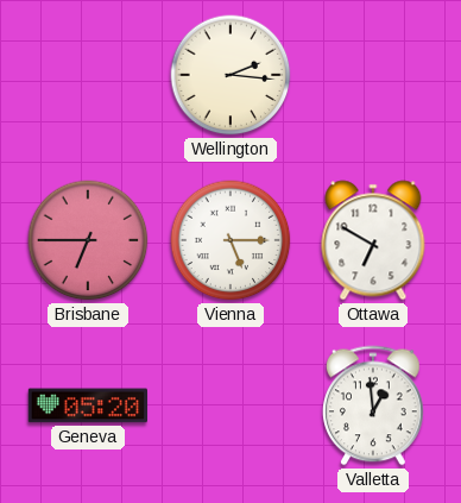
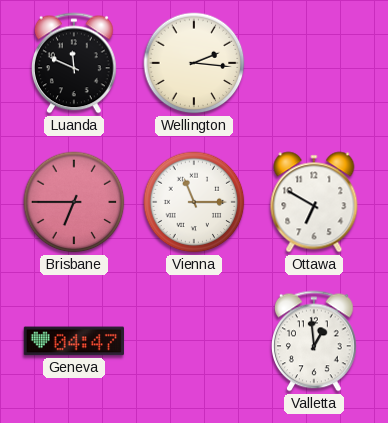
Luanda: none -> 11:49 (75, 63)
Vienna: 5:15 -> 11:15 (194, 202)
Geneva: 05:20 -> 04:47 (73, 341)
